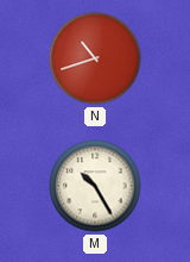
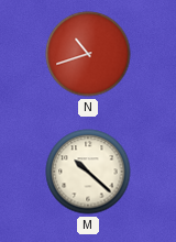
M: 10:25 -> 10:22 (88, 172)
